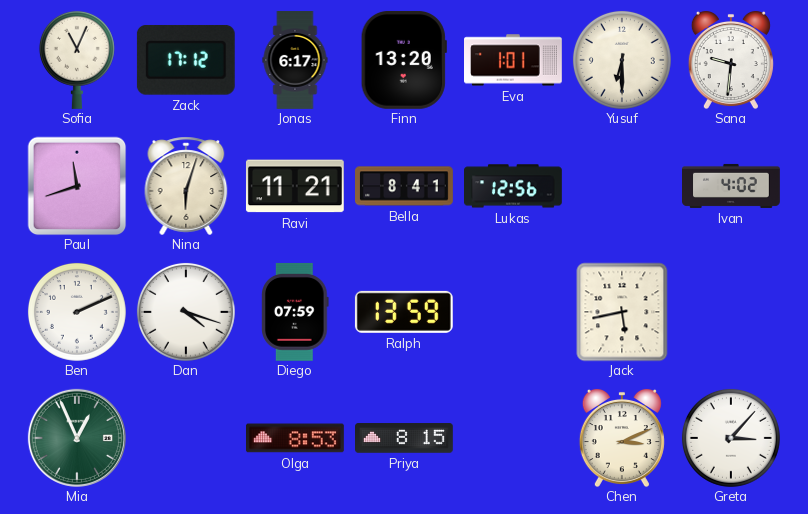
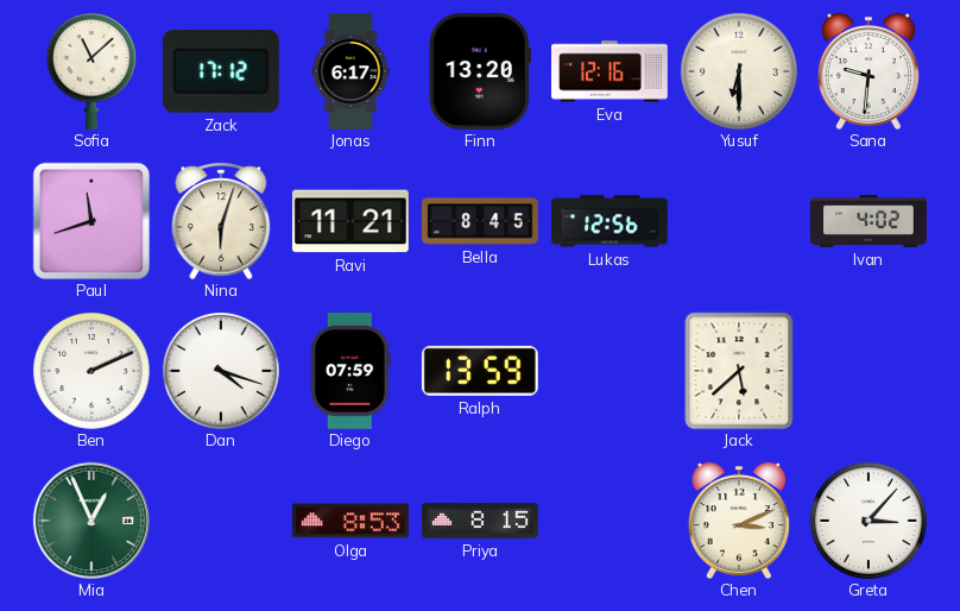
Sofia: 11:04 -> 11:08 (91, 71)
Eva: 1:01 -> 12:16 (611, 71)
Bella: 8:41 -> 8:45 (480, 221)
Jack: 5:43 -> 5:38 (739, 371)
